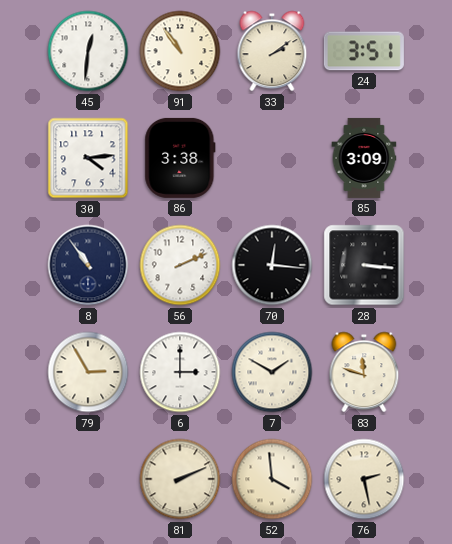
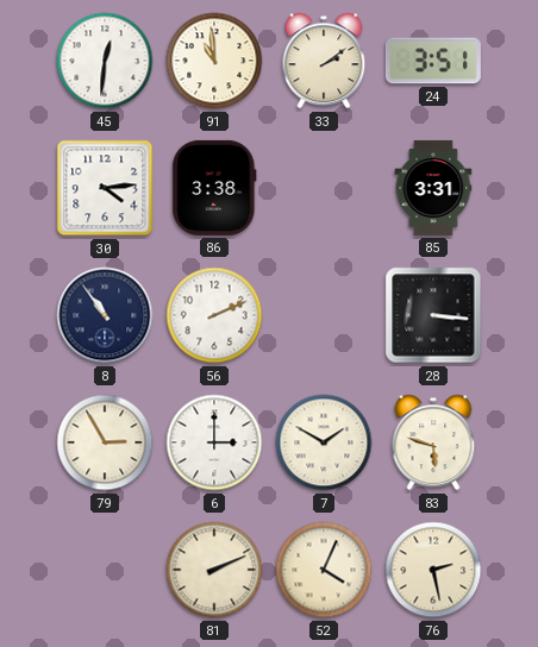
91: 10:54 -> 10:59 (214, 61)
85: 3:09 -> 3:31 (433, 188)
70: 12:16 -> none (272, 265)
83: 11:48 -> 5:48 (433, 442)
52: 3:59 -> 4:04 (324, 570)
